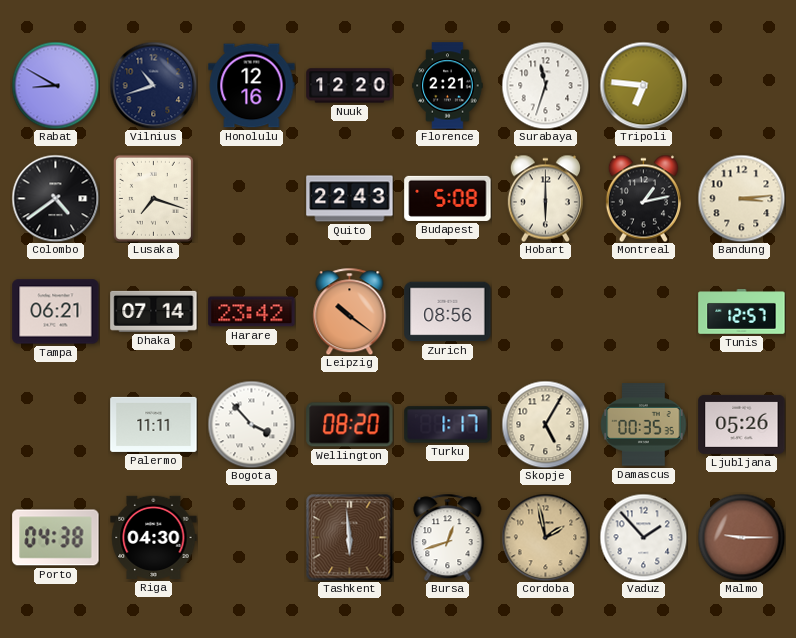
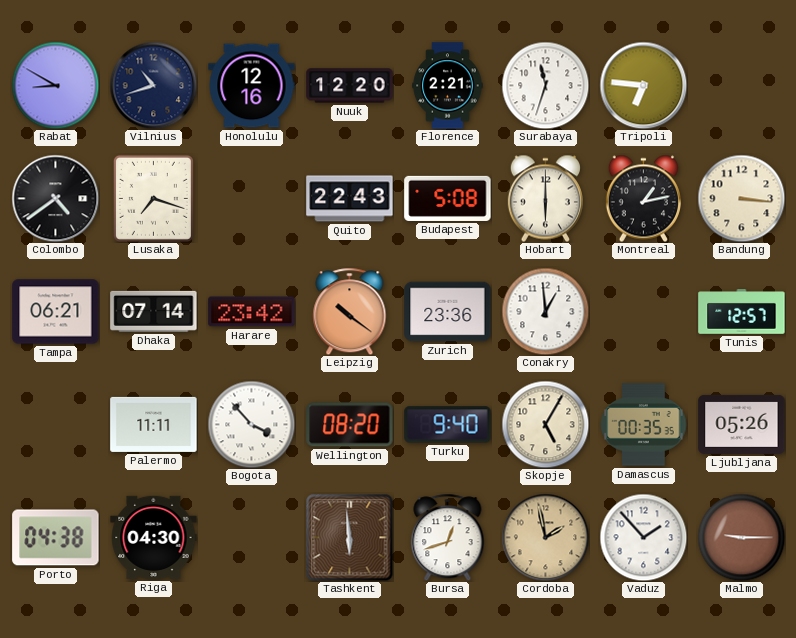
Bandung: 3:14 -> 3:16 (741, 198)
Zurich: 08:56 -> 23:36 (448, 312)
Conakry: none -> 12:59 (545, 311)
Turku: 1:17 -> 9:40 (448, 425)
